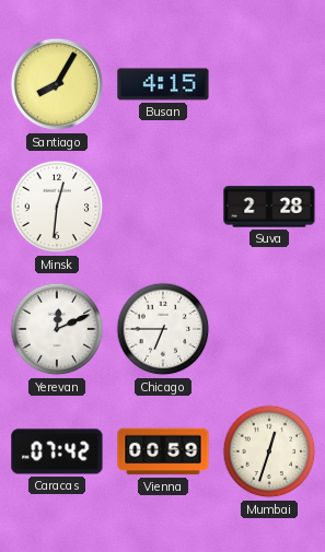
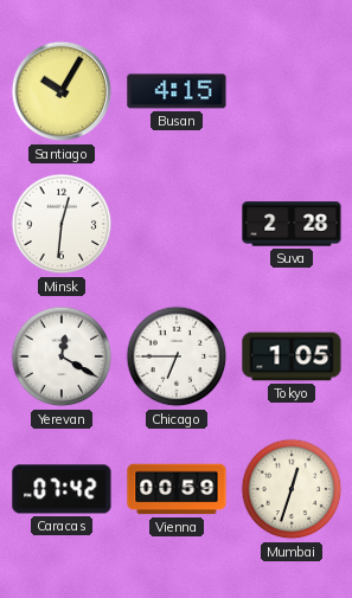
Santiago: 8:05 -> 10:05 (62, 91)
Yerevan: 12:11 -> 12:20 (62, 356)
Tokyo: none -> 1:05 (292, 356)
